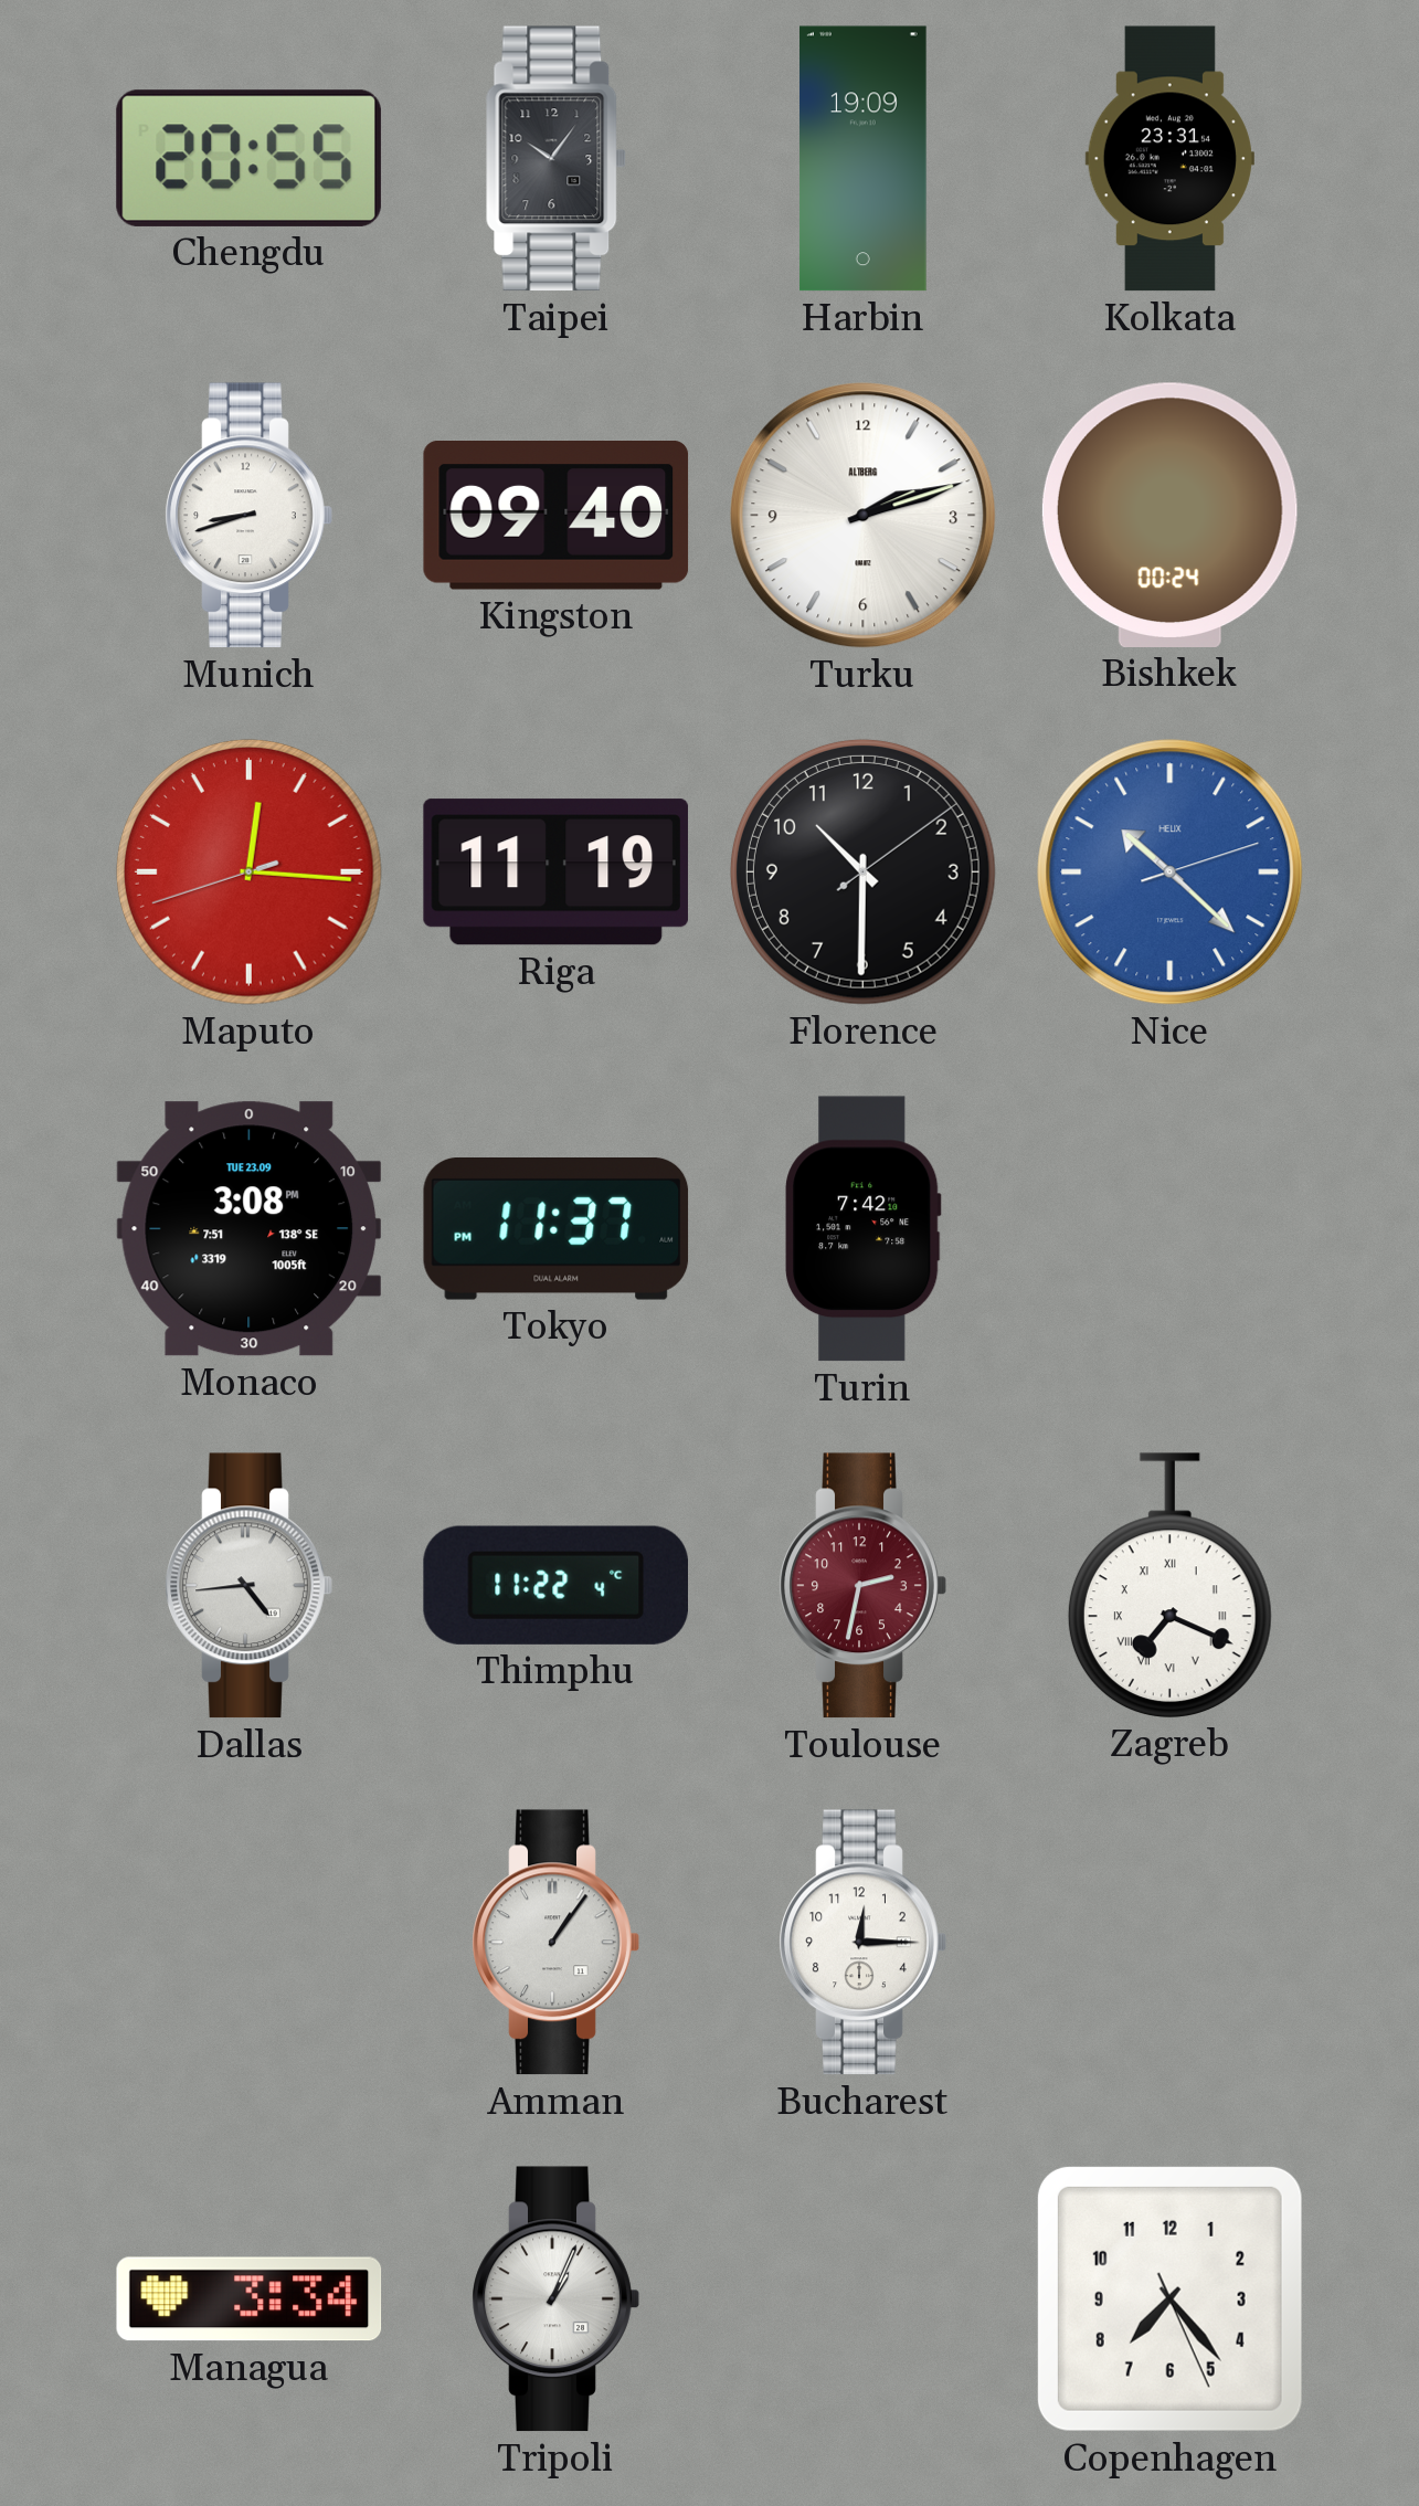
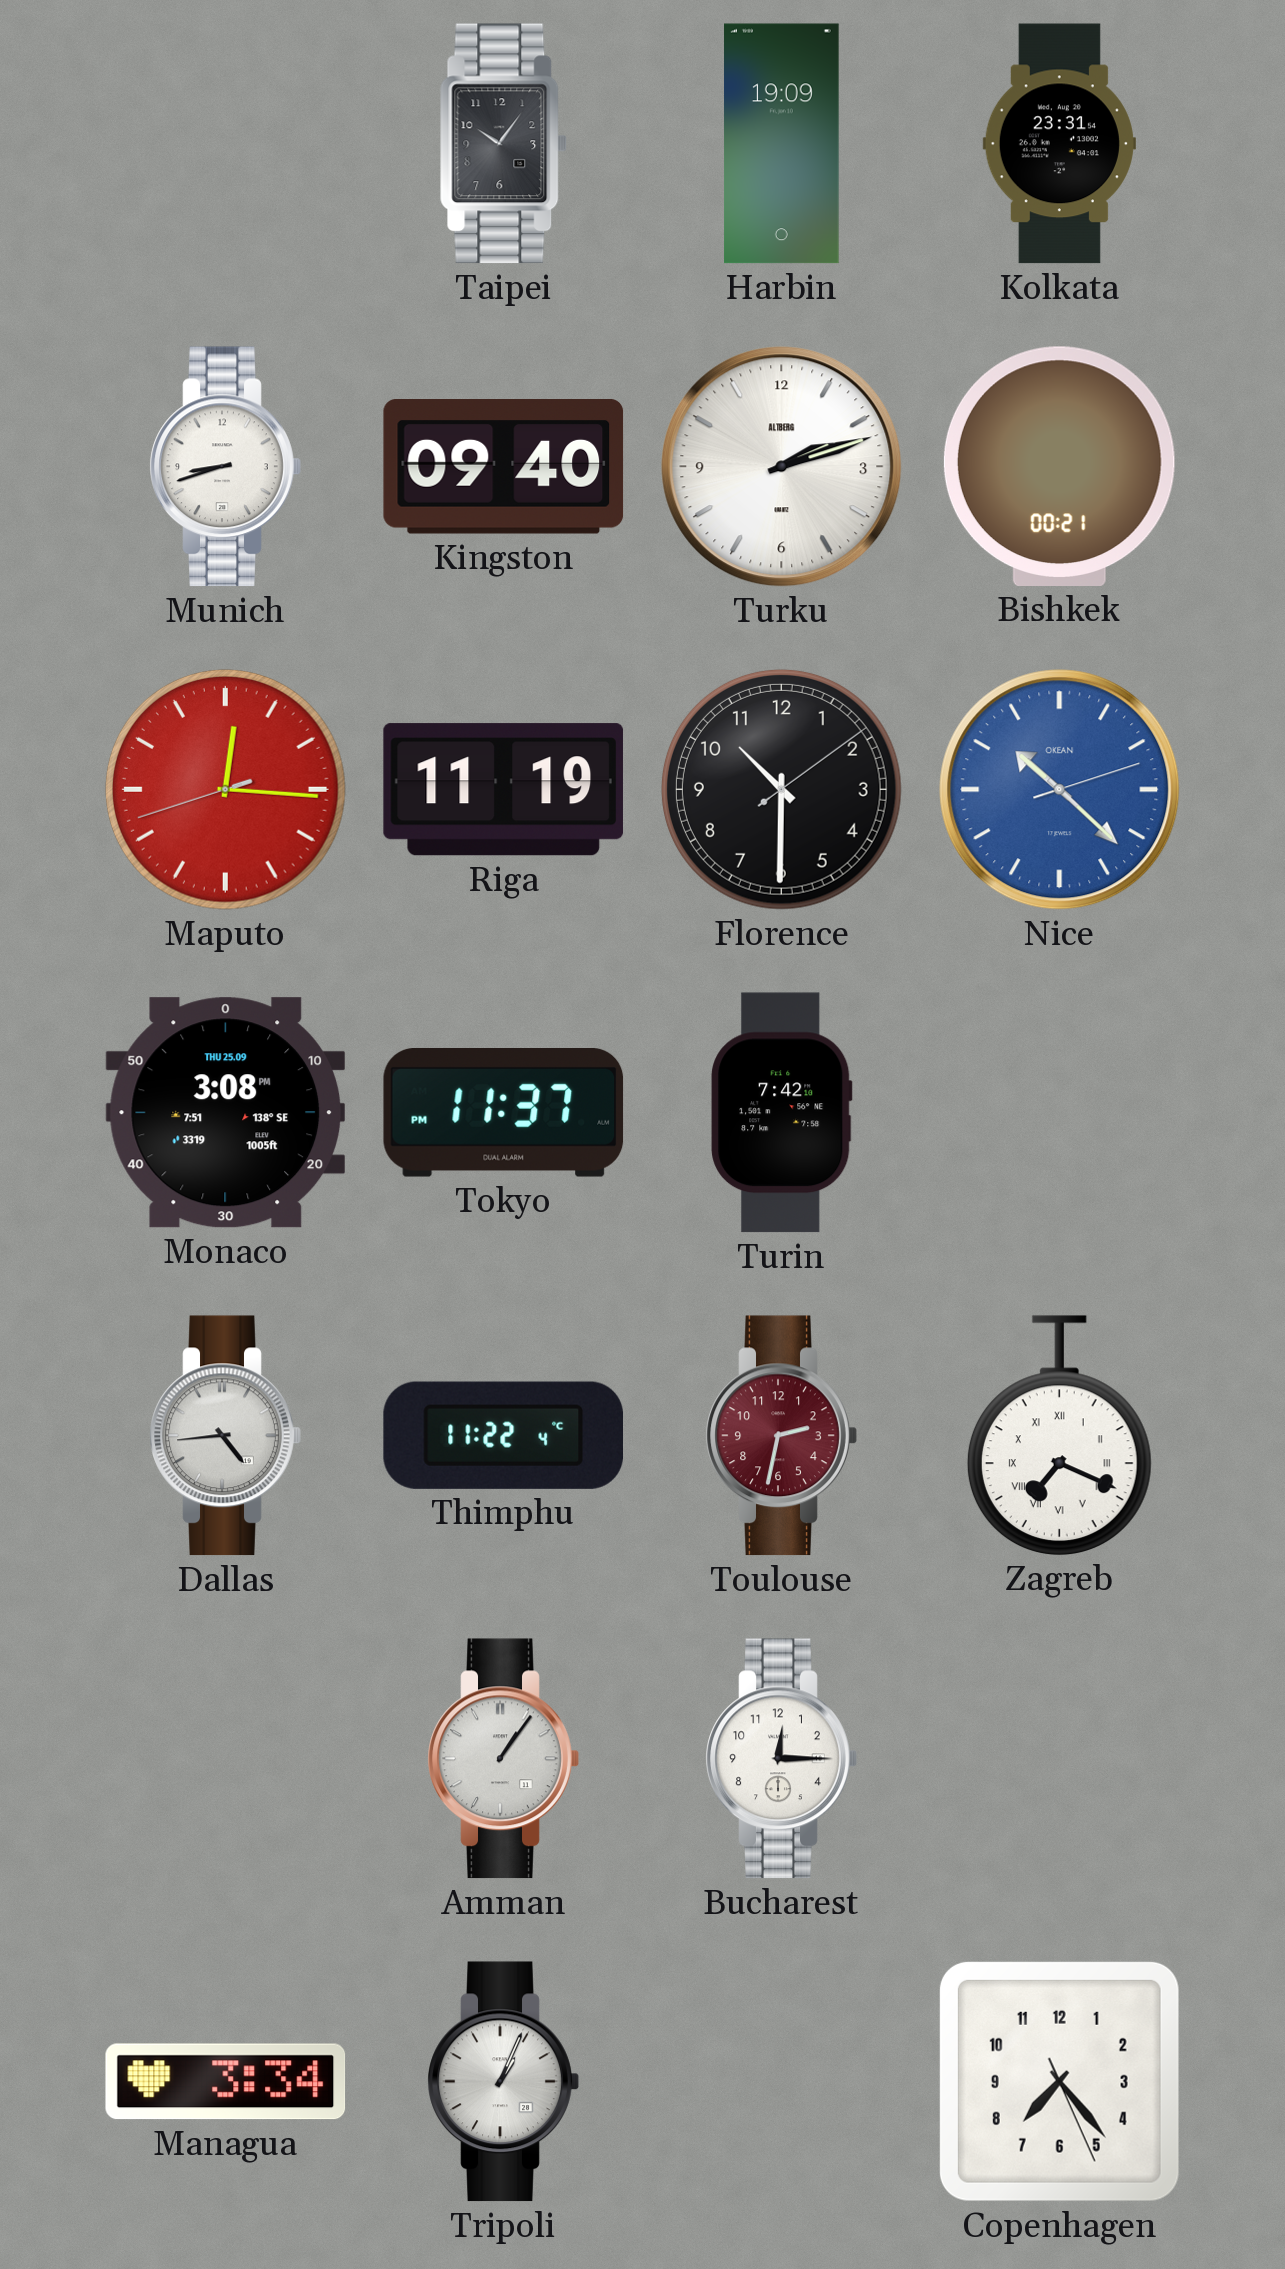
Chengdu: 20:55 -> none (248, 158)
Bishkek: 00:24 -> 00:21 (1059, 466)
Nice brand: HELIX -> OKEAN (1060, 790)
Monaco date: TUE 23.09 -> THU 25.09 (225, 1113)
